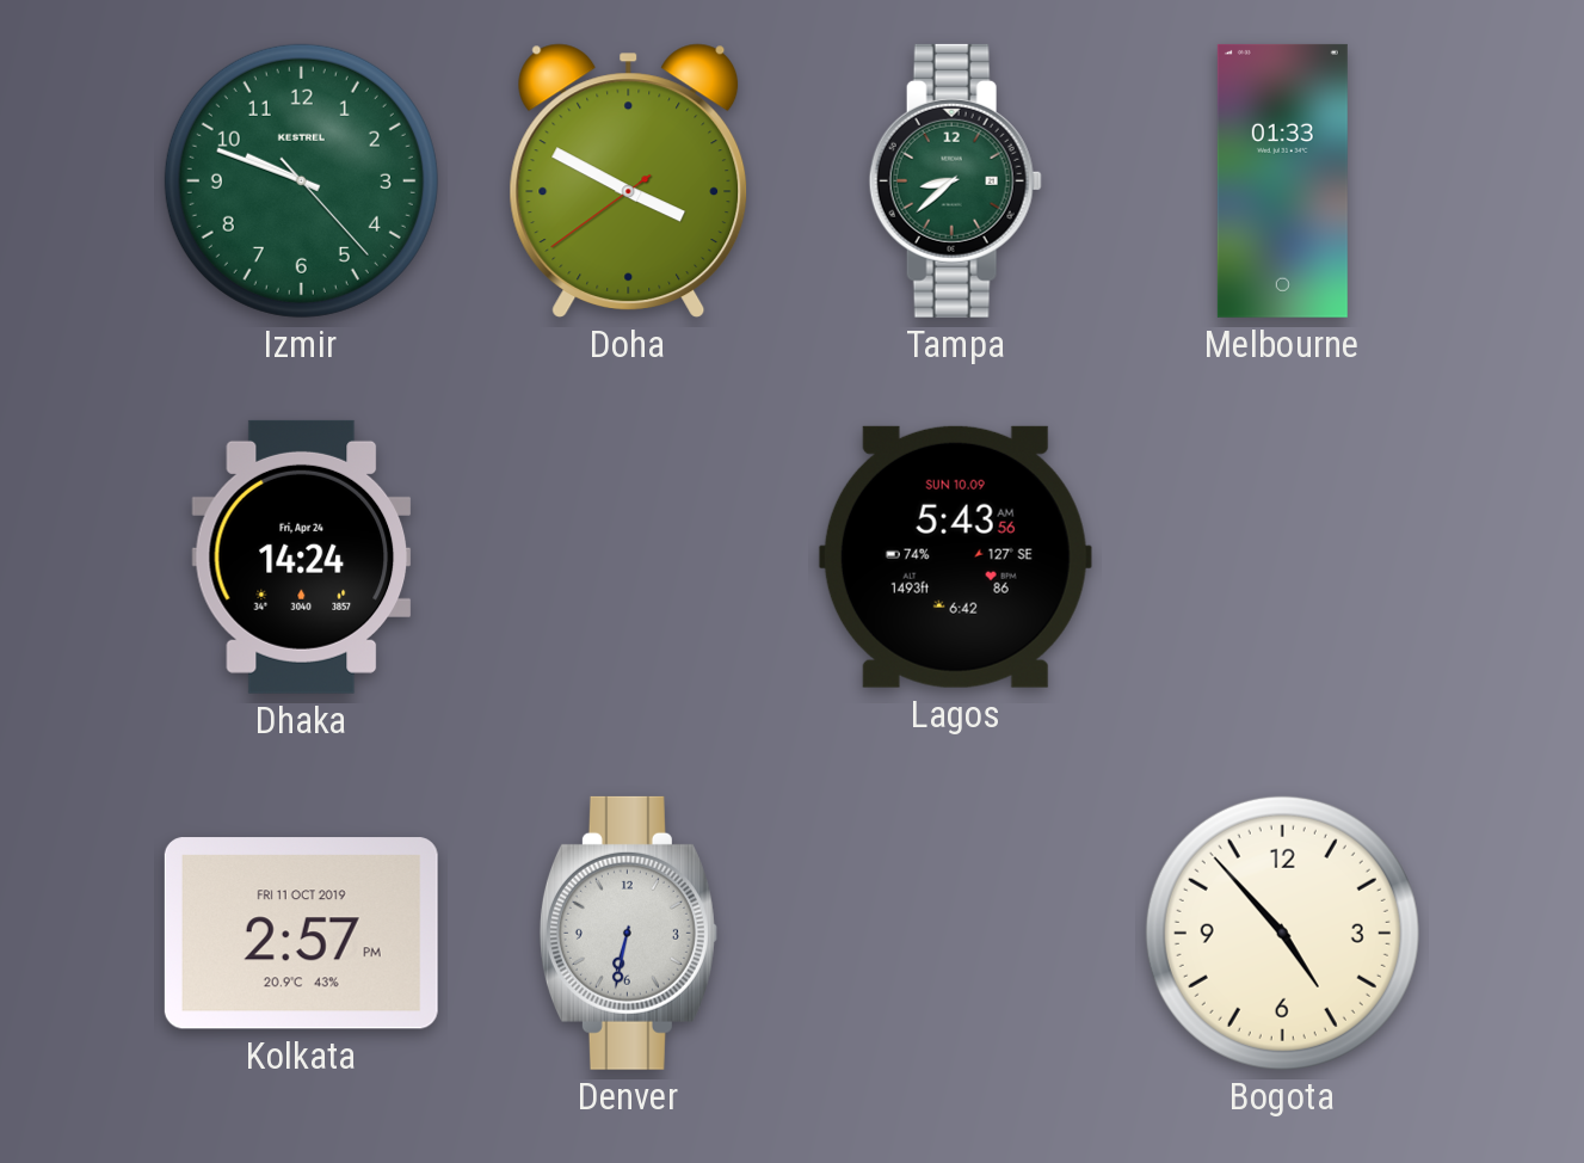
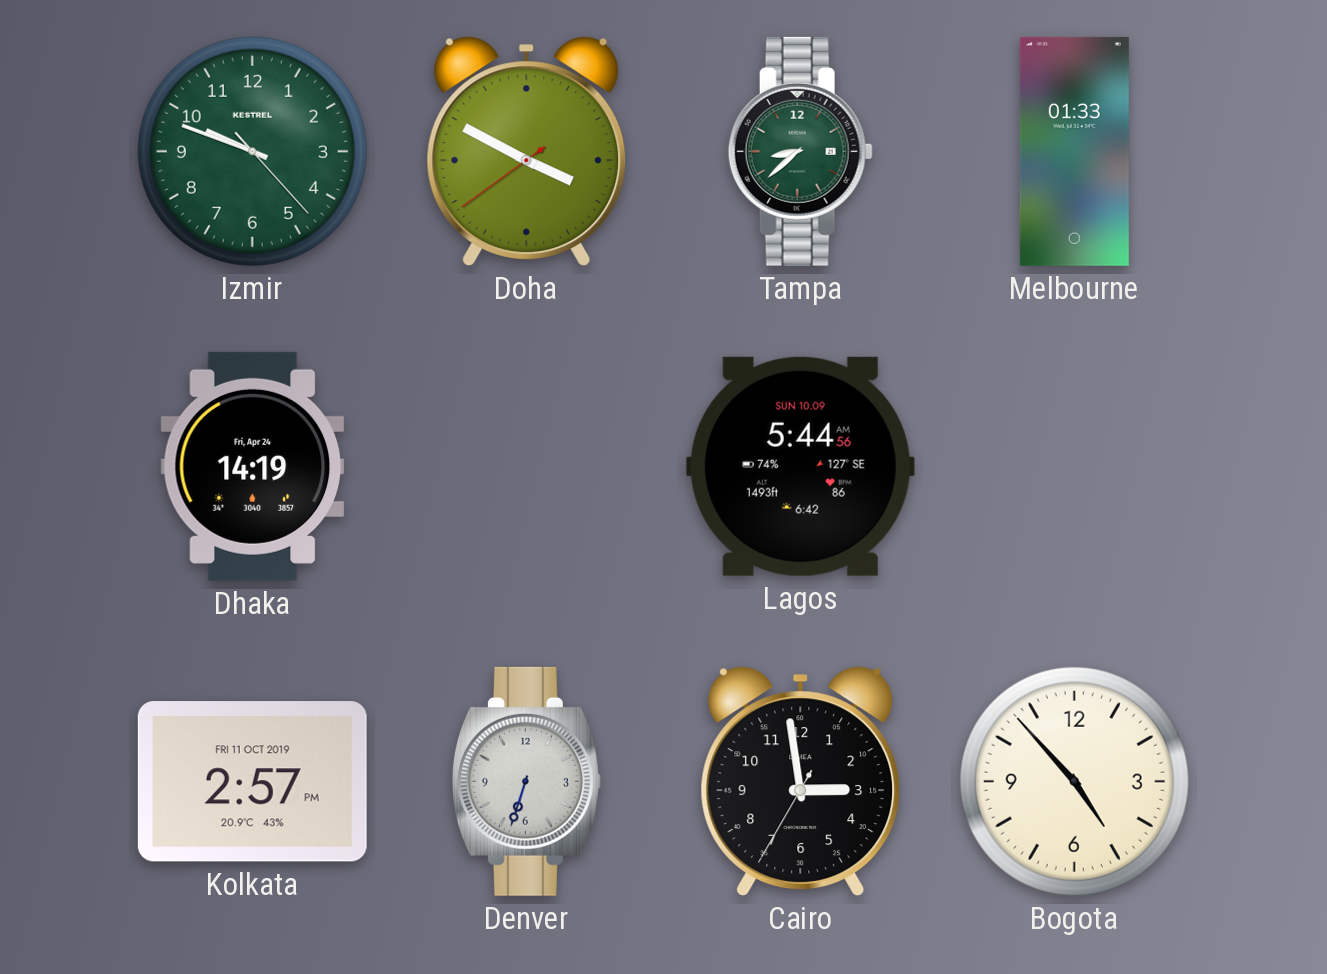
Dhaka: 14:24 -> 14:19 (253, 466)
Lagos: 5:43 -> 5:44 (800, 466)
Denver: 6:32 -> 6:33 (526, 781)
Cairo: none -> 2:58 (801, 781)
